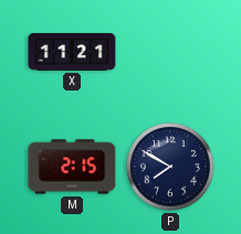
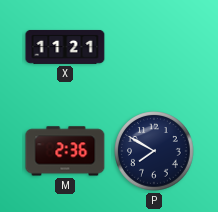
M: 2:15 -> 2:36 (65, 151)
